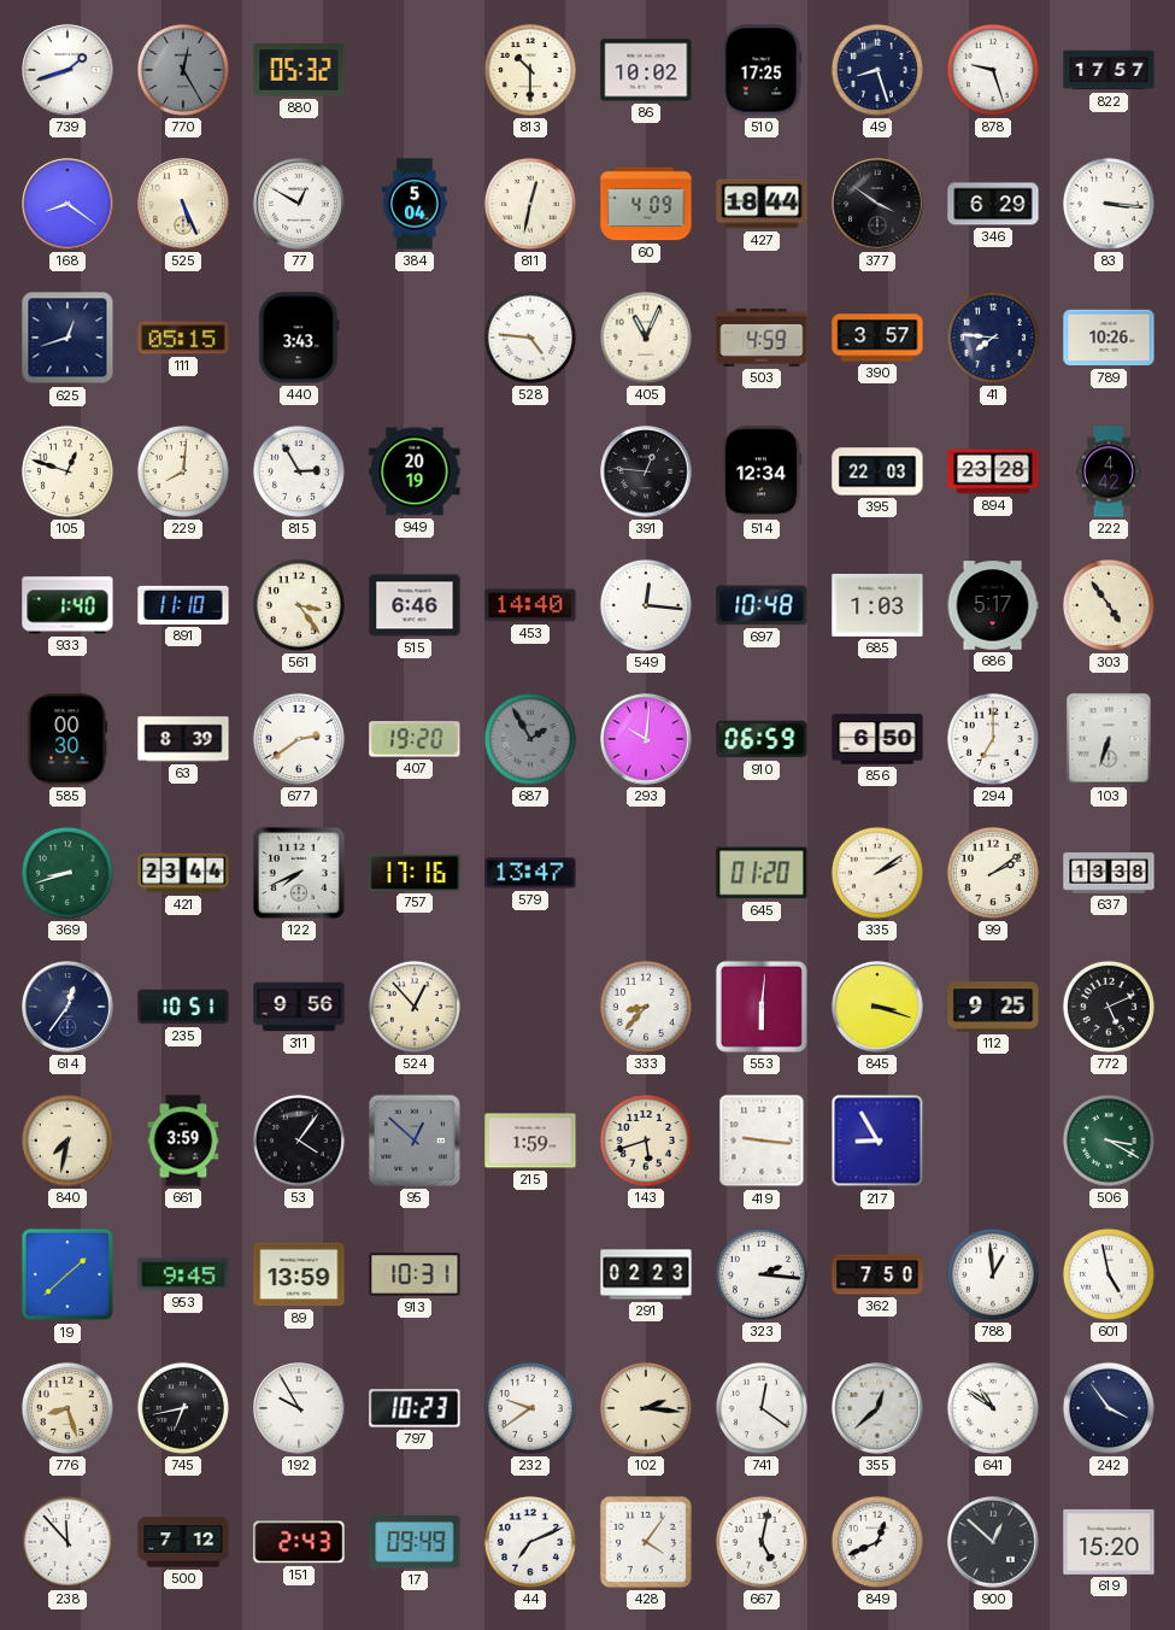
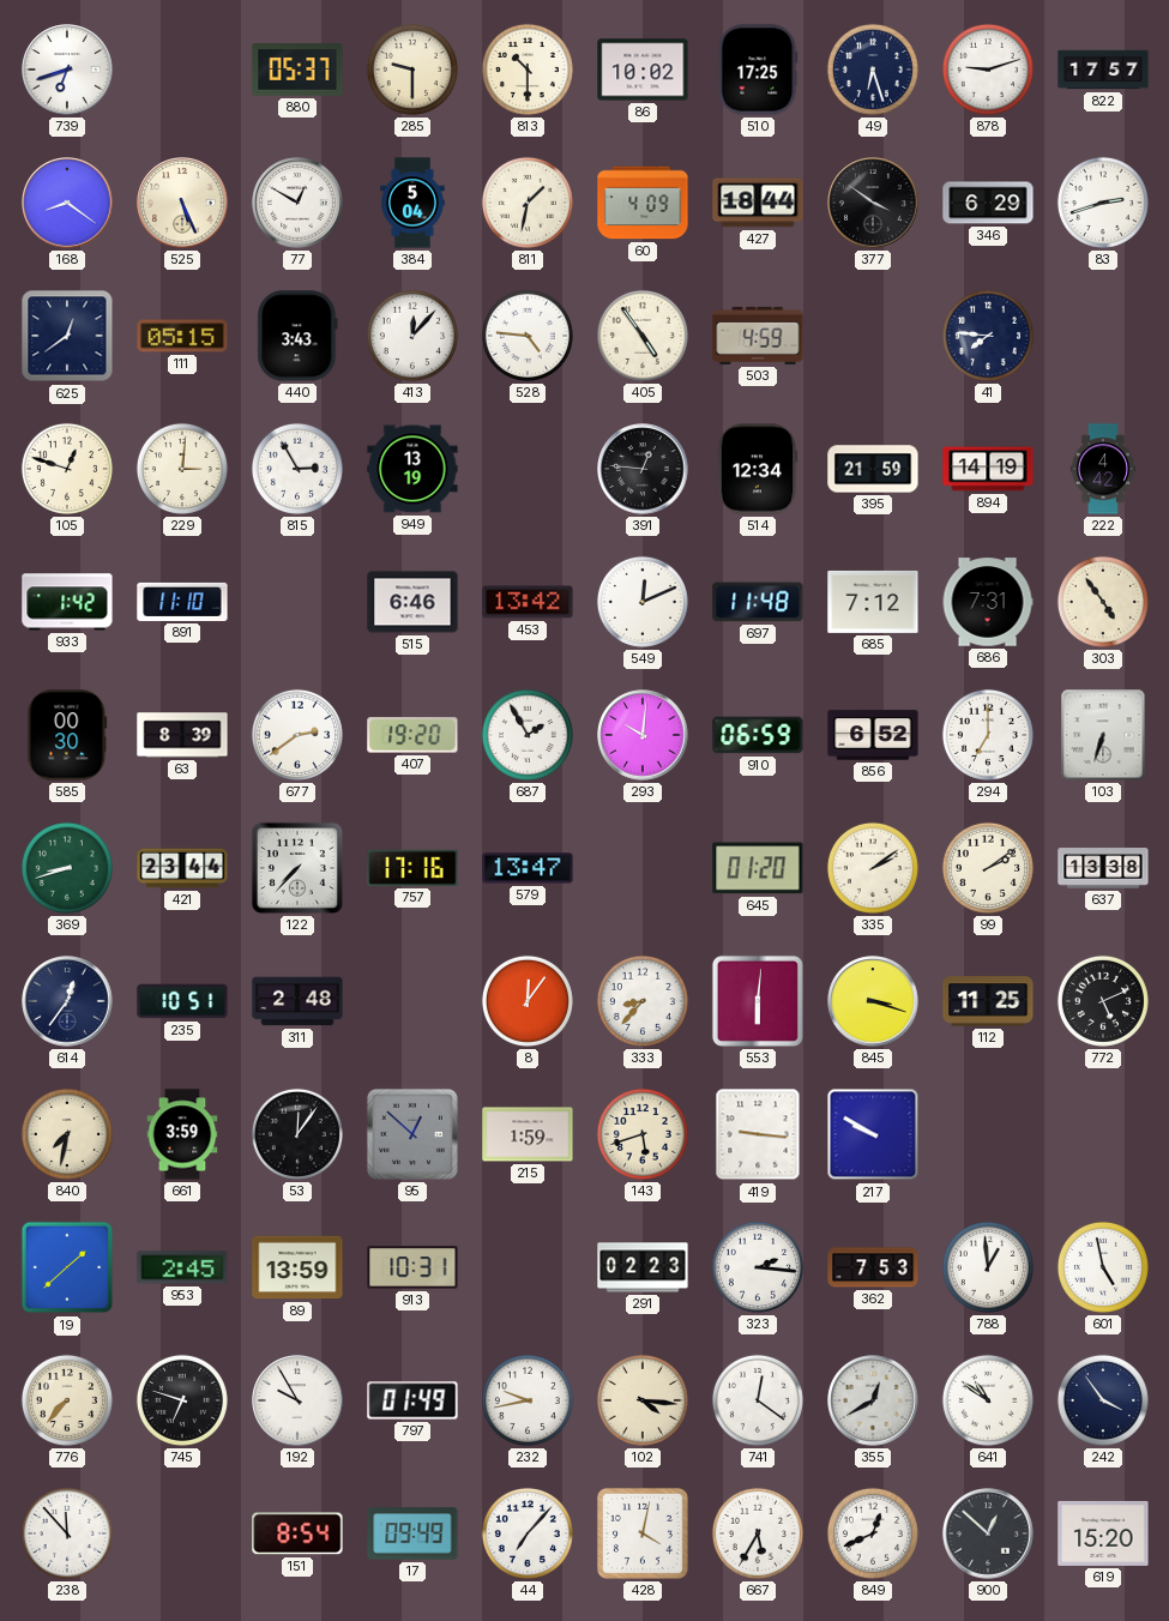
739: 1:42 -> 6:42 (67, 70)
770: 12:25 -> none (183, 70)
880: 05:32 -> 05:37 (297, 70)
285: none -> 9:30 (412, 70)
49: 8:27 -> 6:27 (873, 70)
878: 9:27 -> 9:12 (988, 70)
811: 12:32 -> 1:32 (528, 203)
83: 3:16 -> 2:42 (1103, 203)
625: 12:42 -> 12:39 (67, 336)
413: none -> 12:07 (412, 336)
405: 11:04 -> 4:54 (643, 336)
390: 3:57 -> none (877, 338)
789: 10:26 -> none (1109, 338)
229: 8:01 -> 3:01 (182, 469)
949: 20:19 -> 13:19 (412, 469)
395: 22:03 -> 21:59 (873, 469)
894: 23:28 -> 14:19 (988, 469)
933: 1:40 -> 1:42 (67, 602)
561: 3:24 -> none (299, 605)
453: 14:40 -> 13:42 (528, 602)
549: 12:16 -> 12:11 (643, 602)
697: 10:48 -> 11:48 (758, 602)
685: 1:03 -> 7:12 (873, 602)
686: 5:17 -> 7:31 (988, 602)
687 dial: grey -> white (528, 735)
856: 6:50 -> 6:52 (873, 735)
122: 7:41 -> 7:37 (297, 868)
311: 9:56 -> 2:48 (297, 1001)
524: 12:53 -> none (415, 1007)
8: none -> 12:06 (528, 1001)
112: 9:25 -> 11:25 (988, 1001)
53: 4:06 -> 12:06 (297, 1134)
217: 8:55 -> 9:50 (873, 1134)
506: 3:20 -> none (1109, 1141)
953: 9:45 -> 2:45 (182, 1267)
362: 7:50 -> 7:53 (873, 1267)
776: 8:27 -> 7:37 (67, 1400)
745: 6:43 -> 6:48 (182, 1400)
797: 10:23 -> 01:49 (412, 1400)
232: 9:39 -> 9:43 (528, 1400)
102: 2:16 -> 4:16 (643, 1400)
355: 12:38 -> 12:40 (873, 1400)
500: 7:12 -> none (183, 1542)
151: 2:43 -> 8:54 (297, 1533)
44: 7:11 -> 7:07 (528, 1533)
428: 4:06 -> 4:02 (643, 1533)
667: 5:02 -> 5:35 (758, 1533)
